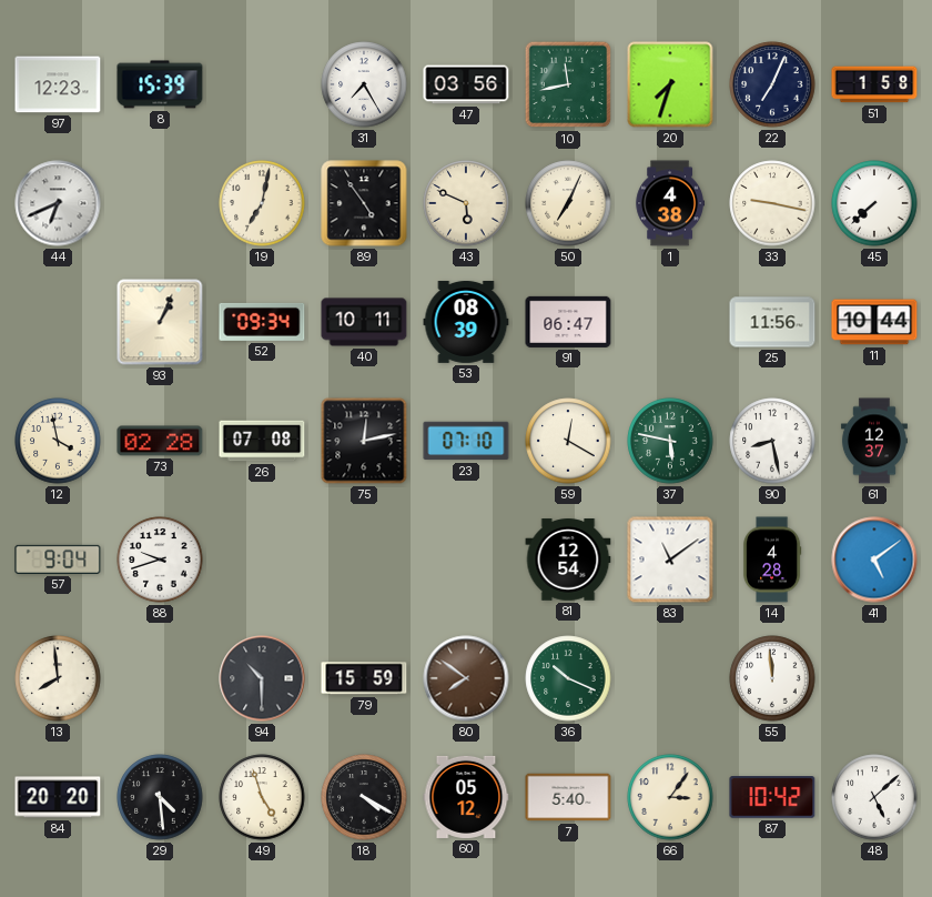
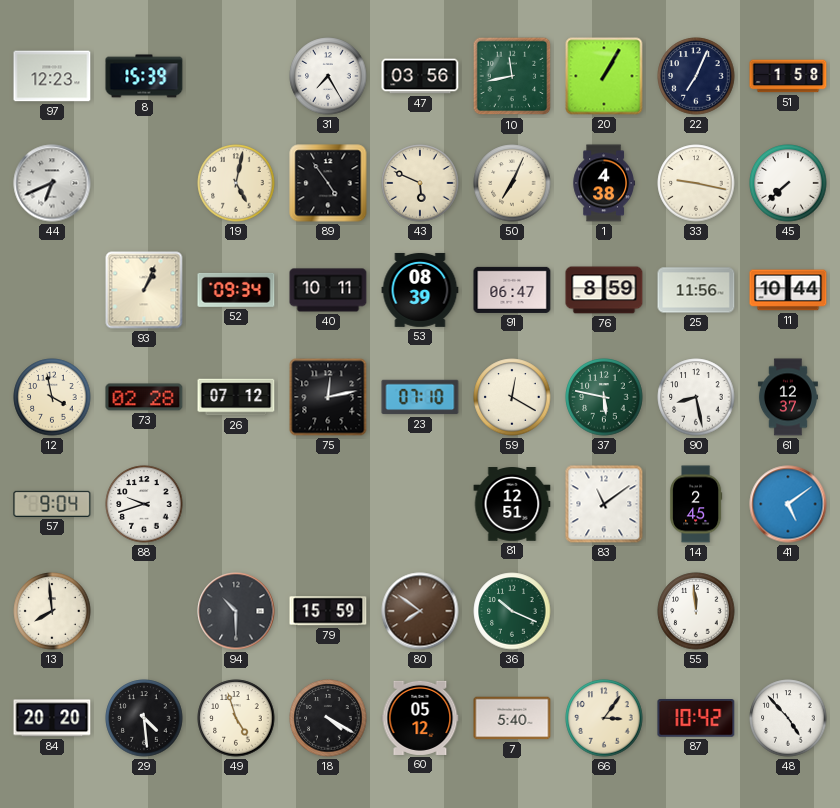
20: 7:33 -> 1:05 (604, 76)
19: 7:02 -> 5:02 (236, 183)
76: none -> 8:59 (604, 290)
26: 07:08 -> 07:12 (236, 397)
81: 12:54 -> 12:51 (512, 504)
14: 4:28 -> 2:45 (696, 504)
48: 5:08 -> 4:53 (788, 718)
